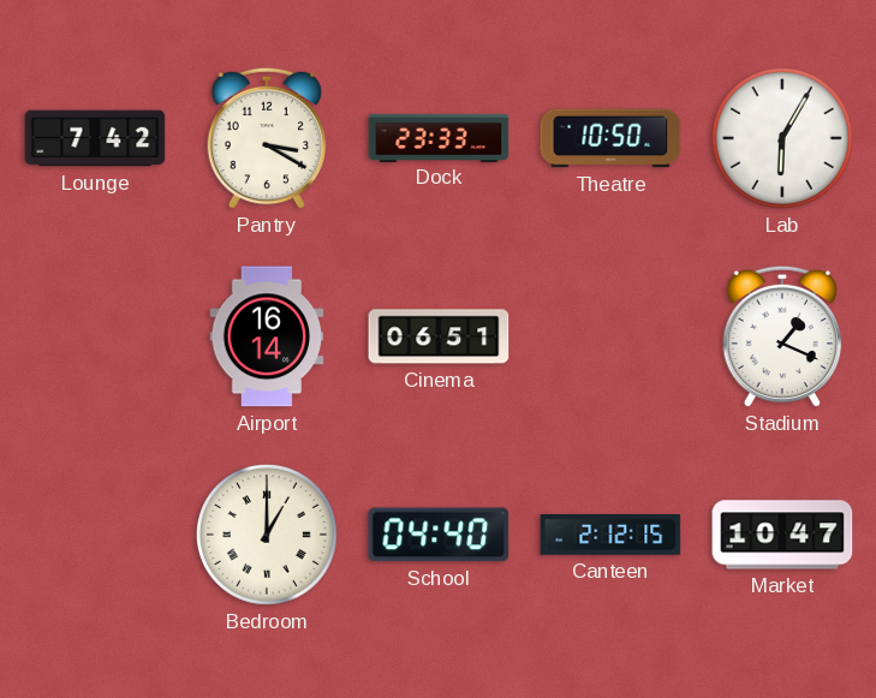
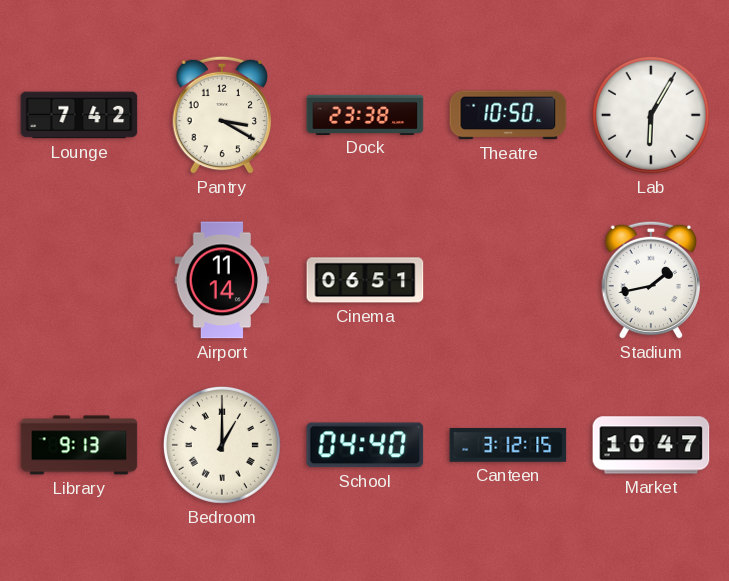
Dock: 23:33 -> 23:38 (365, 114)
Airport: 16:14 -> 11:14 (222, 280)
Stadium: 1:19 -> 1:43 (650, 280)
Library: none -> 9:13 (79, 445)
Canteen: 2:12 -> 3:12 (508, 445)
